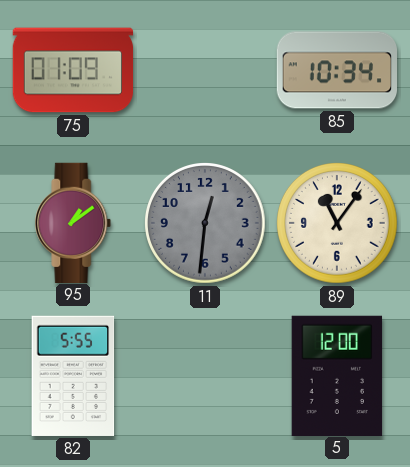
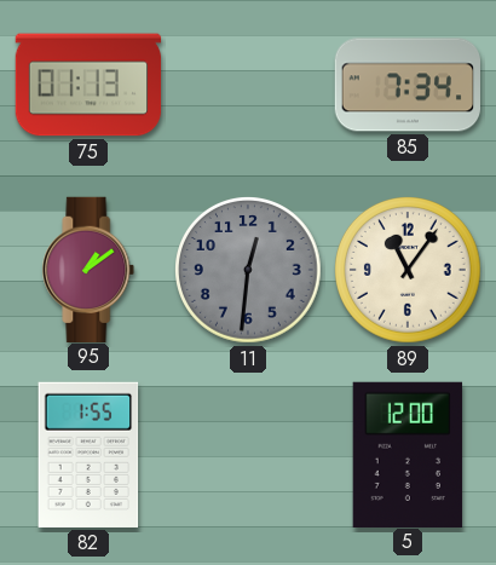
75: 01:09 -> 01:13 (88, 85)
85: 10:34 -> 7:34 (406, 85)
82: 5:55 -> 1:55 (88, 455)
